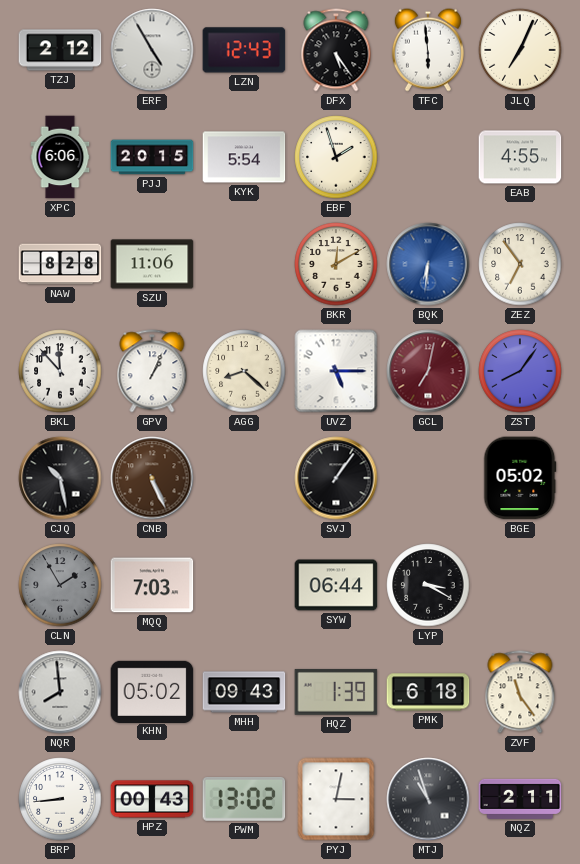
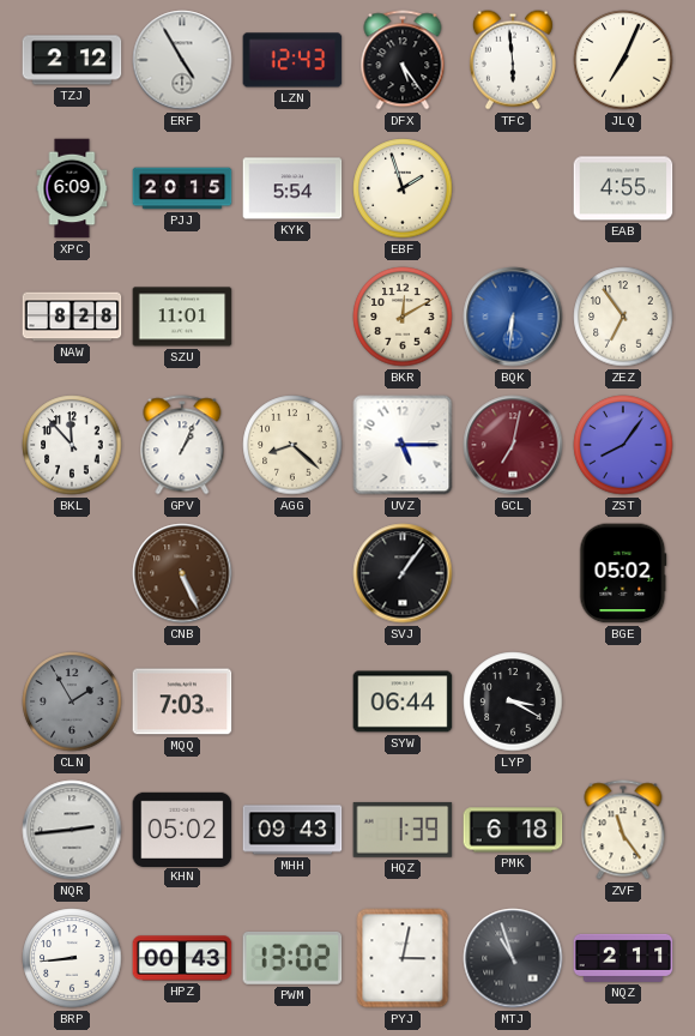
XPC: 6:06 -> 6:09 (72, 188)
SZU: 11:06 -> 11:01 (182, 317)
CJQ: 10:28 -> none (60, 478)
NQR: 7:59 -> 2:44 (72, 830)
